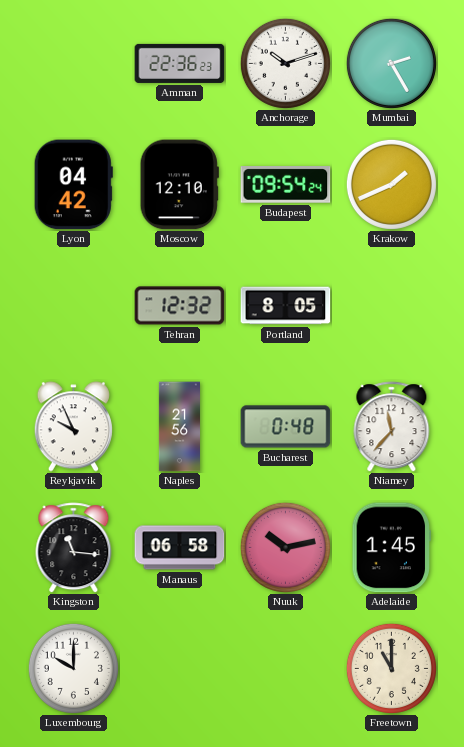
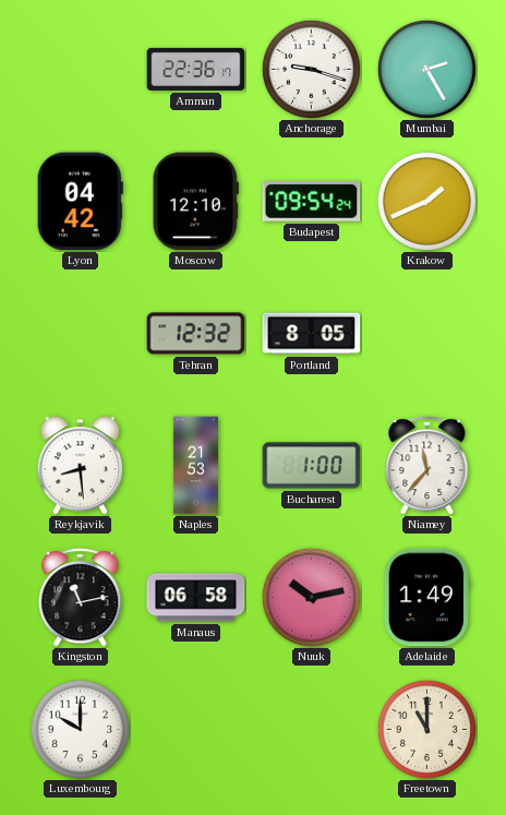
Amman: 22:36:23 -> 22:36:17 (196, 69)
Anchorage: 10:12 -> 9:18 (311, 69)
Reykjavik: 9:56 -> 8:29 (80, 466)
Naples: 21:56 -> 21:53 (195, 466)
Bucharest: 0:48 -> 1:00 (312, 466)
Kingston: 11:16 -> 11:13 (81, 598)
Adelaide: 1:45 -> 1:49 (427, 598)
